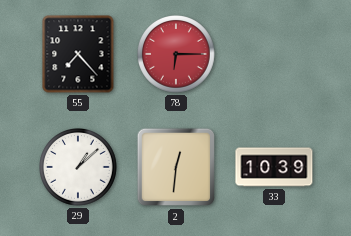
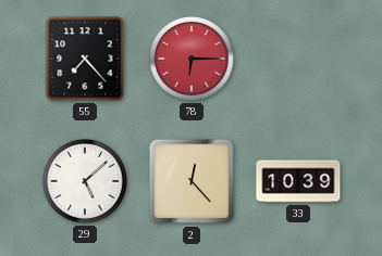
29: 1:08 -> 5:08 (86, 182)
2: 12:31 -> 12:23 (192, 181)
